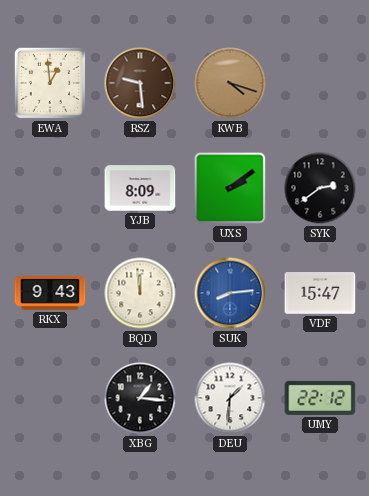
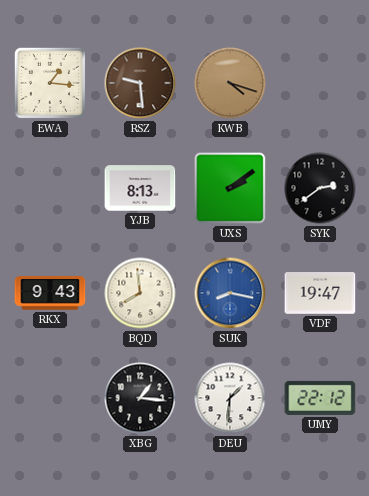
EWA: 12:59 -> 1:16 (50, 83)
YJB: 8:09 -> 8:13 (140, 188)
BQD: 11:59 -> 7:59 (140, 293)
SUK: 8:14 -> 8:17 (230, 293)
VDF: 15:47 -> 19:47 (320, 294)
